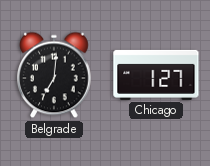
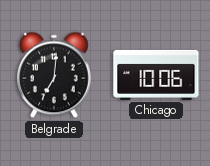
Chicago: 1:27 -> 10:06 (156, 75)
